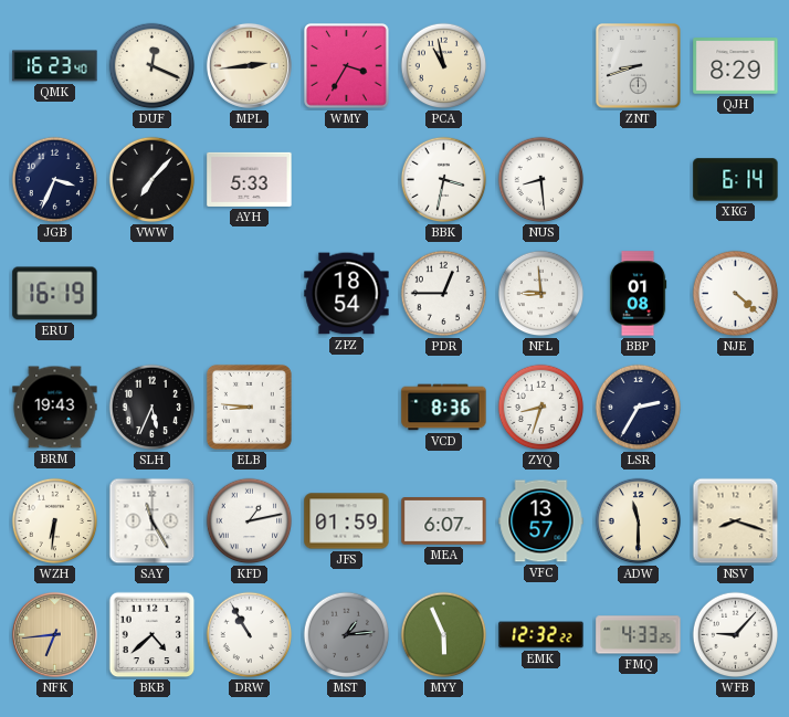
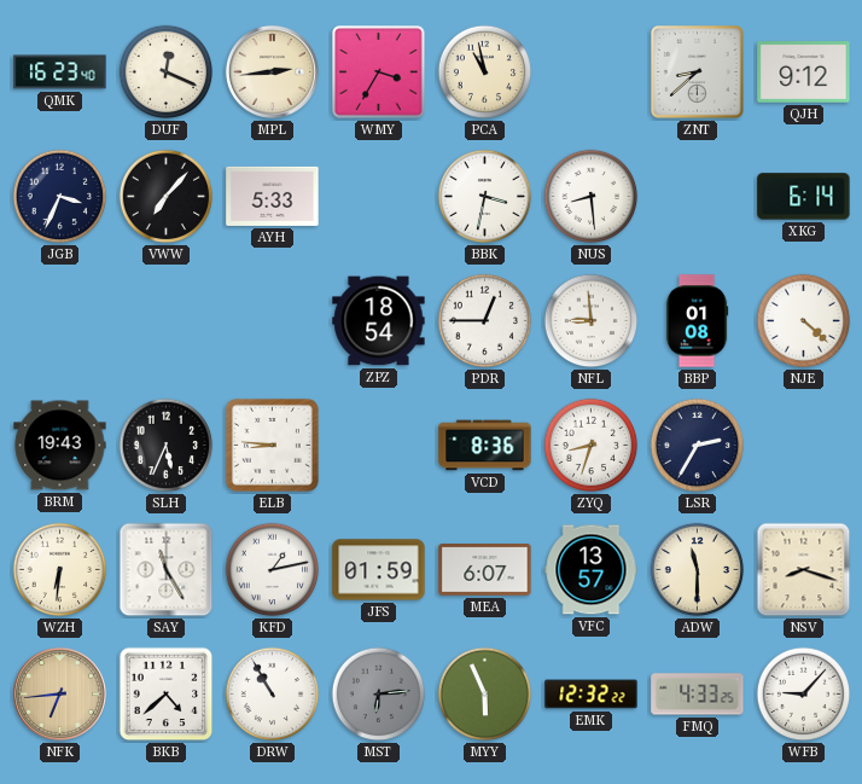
ZNT: 8:42 -> 8:38 (698, 72)
QJH: 8:29 -> 9:12 (804, 72)
ERU: 16:19 -> none (55, 294)
MST: 1:14 -> 6:14 (379, 695)
